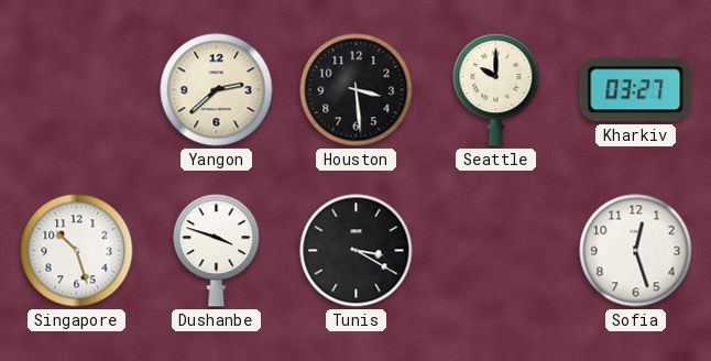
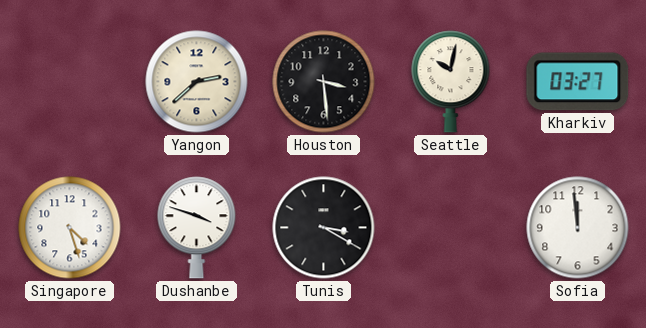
Seattle: 10:00 -> 10:02 (451, 82)
Singapore: 10:27 -> 4:27 (70, 228)
Sofia: 12:27 -> 11:59 (578, 228)
